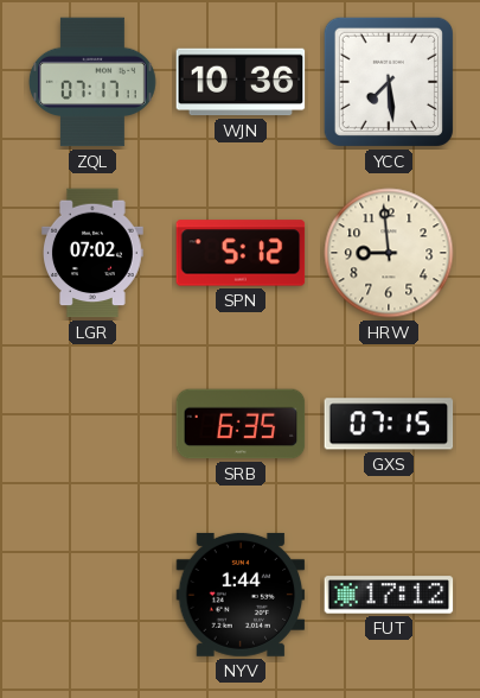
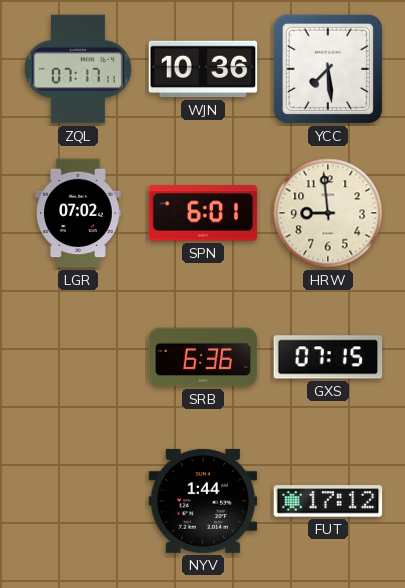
SPN: 5:12 -> 6:01 (203, 213)
SRB: 6:35 -> 6:36 (203, 357)
